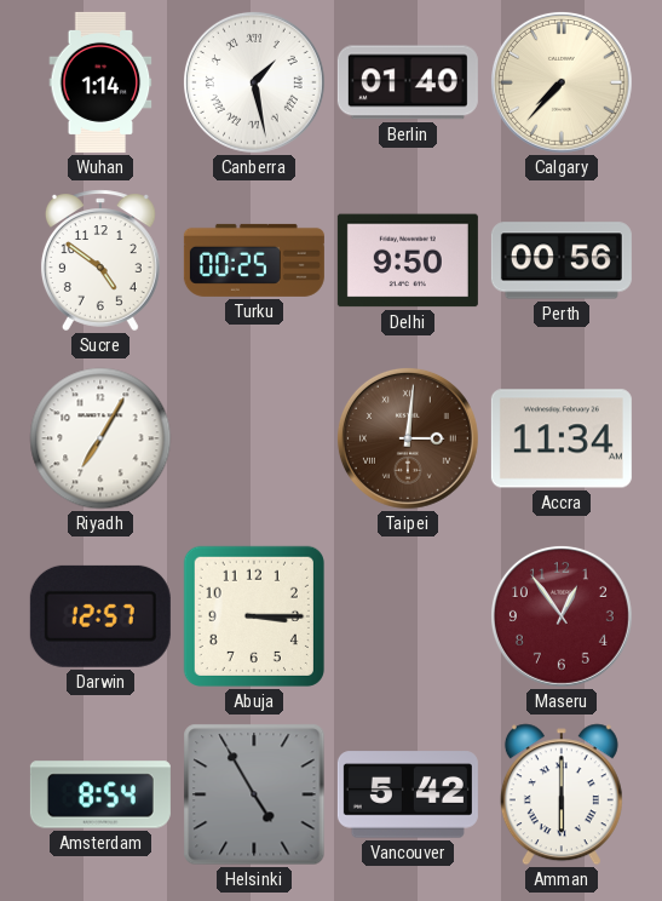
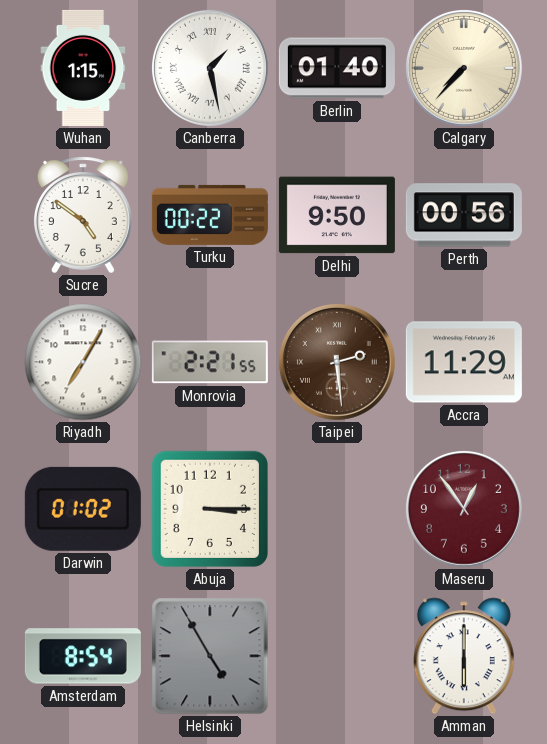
Wuhan: 1:14 -> 1:15 (83, 68)
Turku: 00:25 -> 00:22 (210, 215)
Monrovia: none -> 2:21 (210, 362)
Taipei: 3:01 -> 2:29 (337, 362)
Accra: 11:34 -> 11:29 (464, 362)
Darwin: 12:57 -> 01:02 (83, 509)
Vancouver: 5:42 -> none (408, 794)
